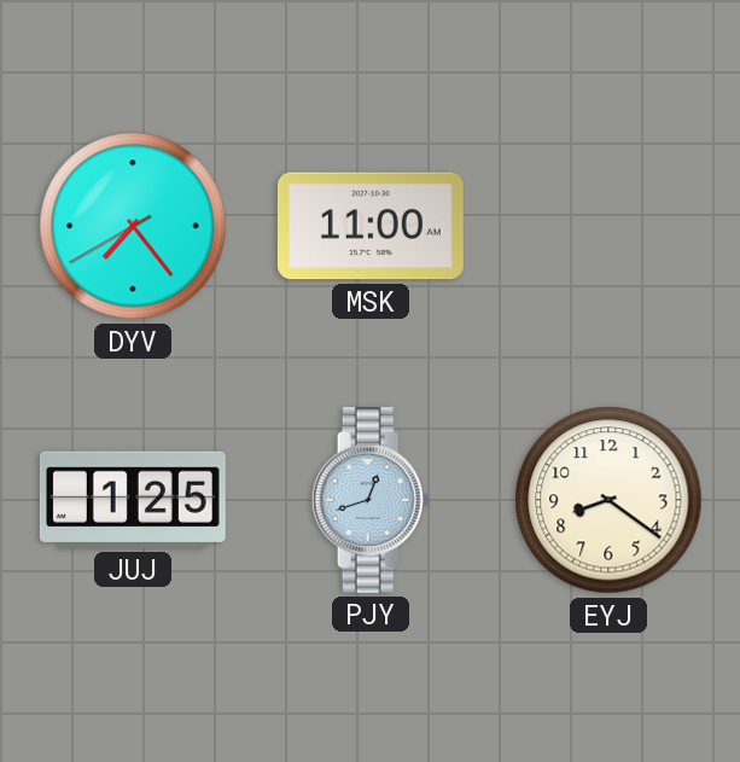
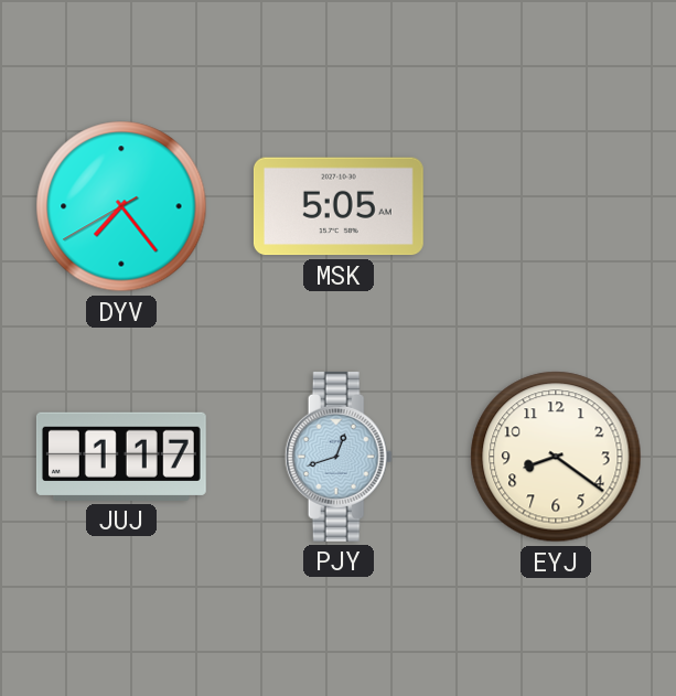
MSK: 11:00 -> 5:05 (339, 206)
JUJ: 1:25 -> 1:17 (121, 457)
